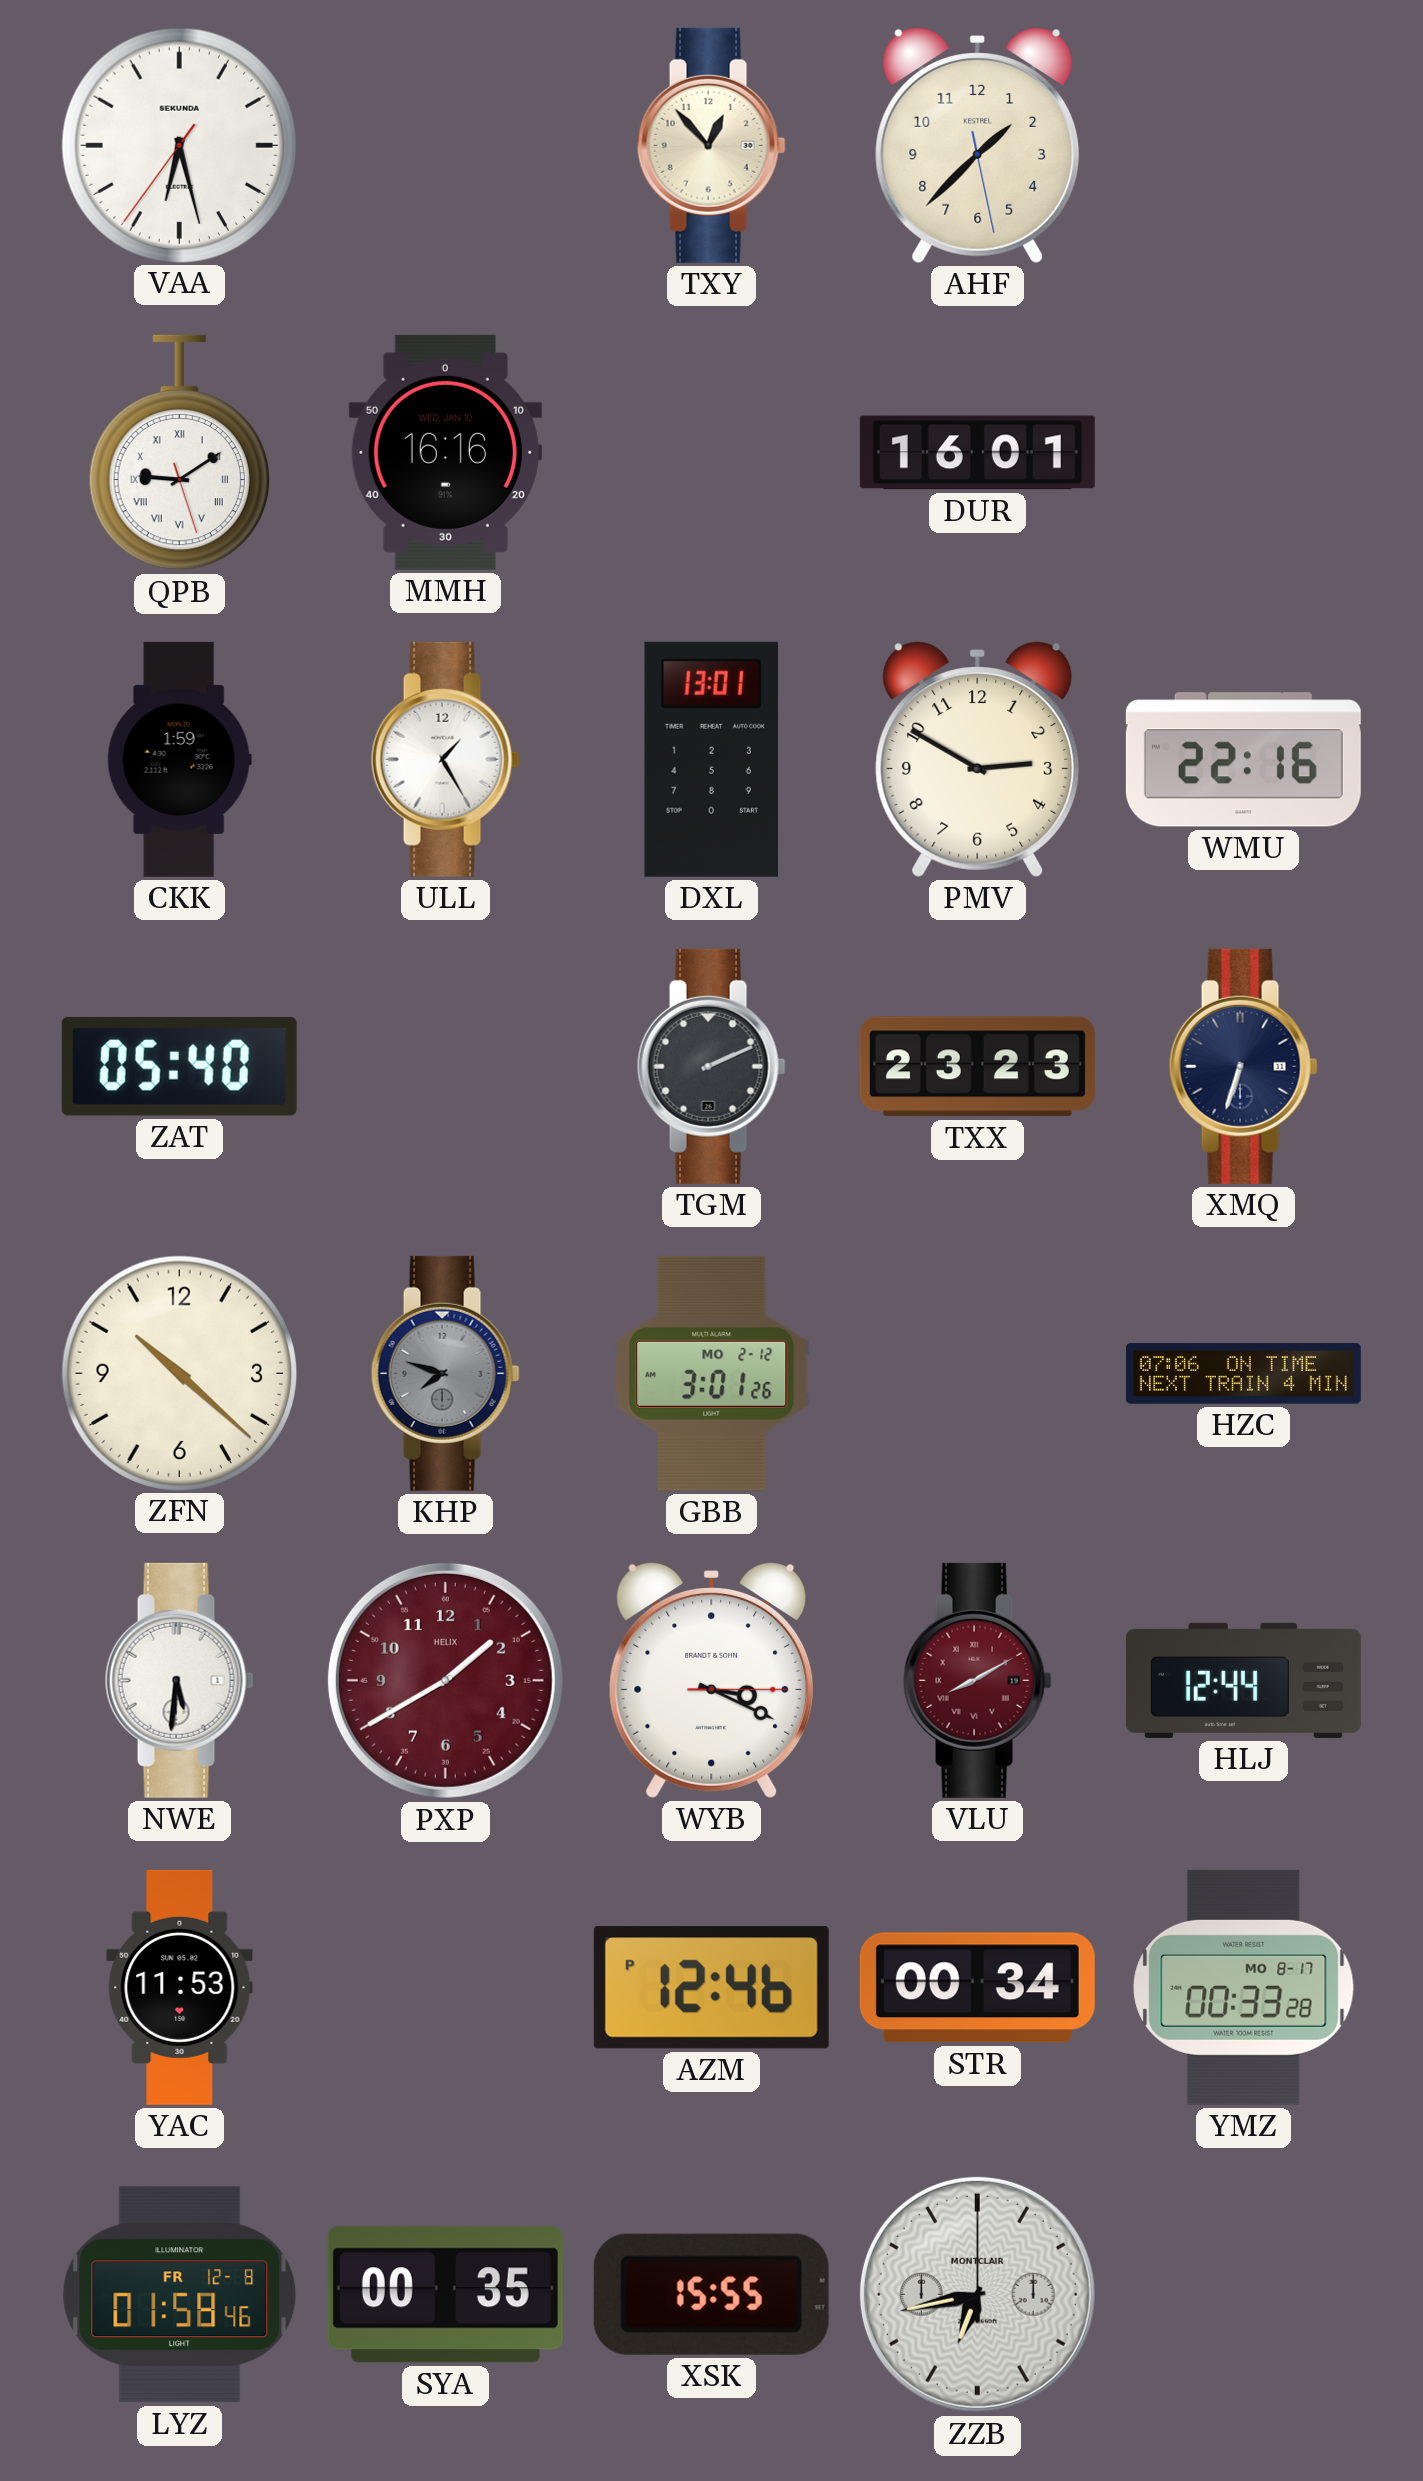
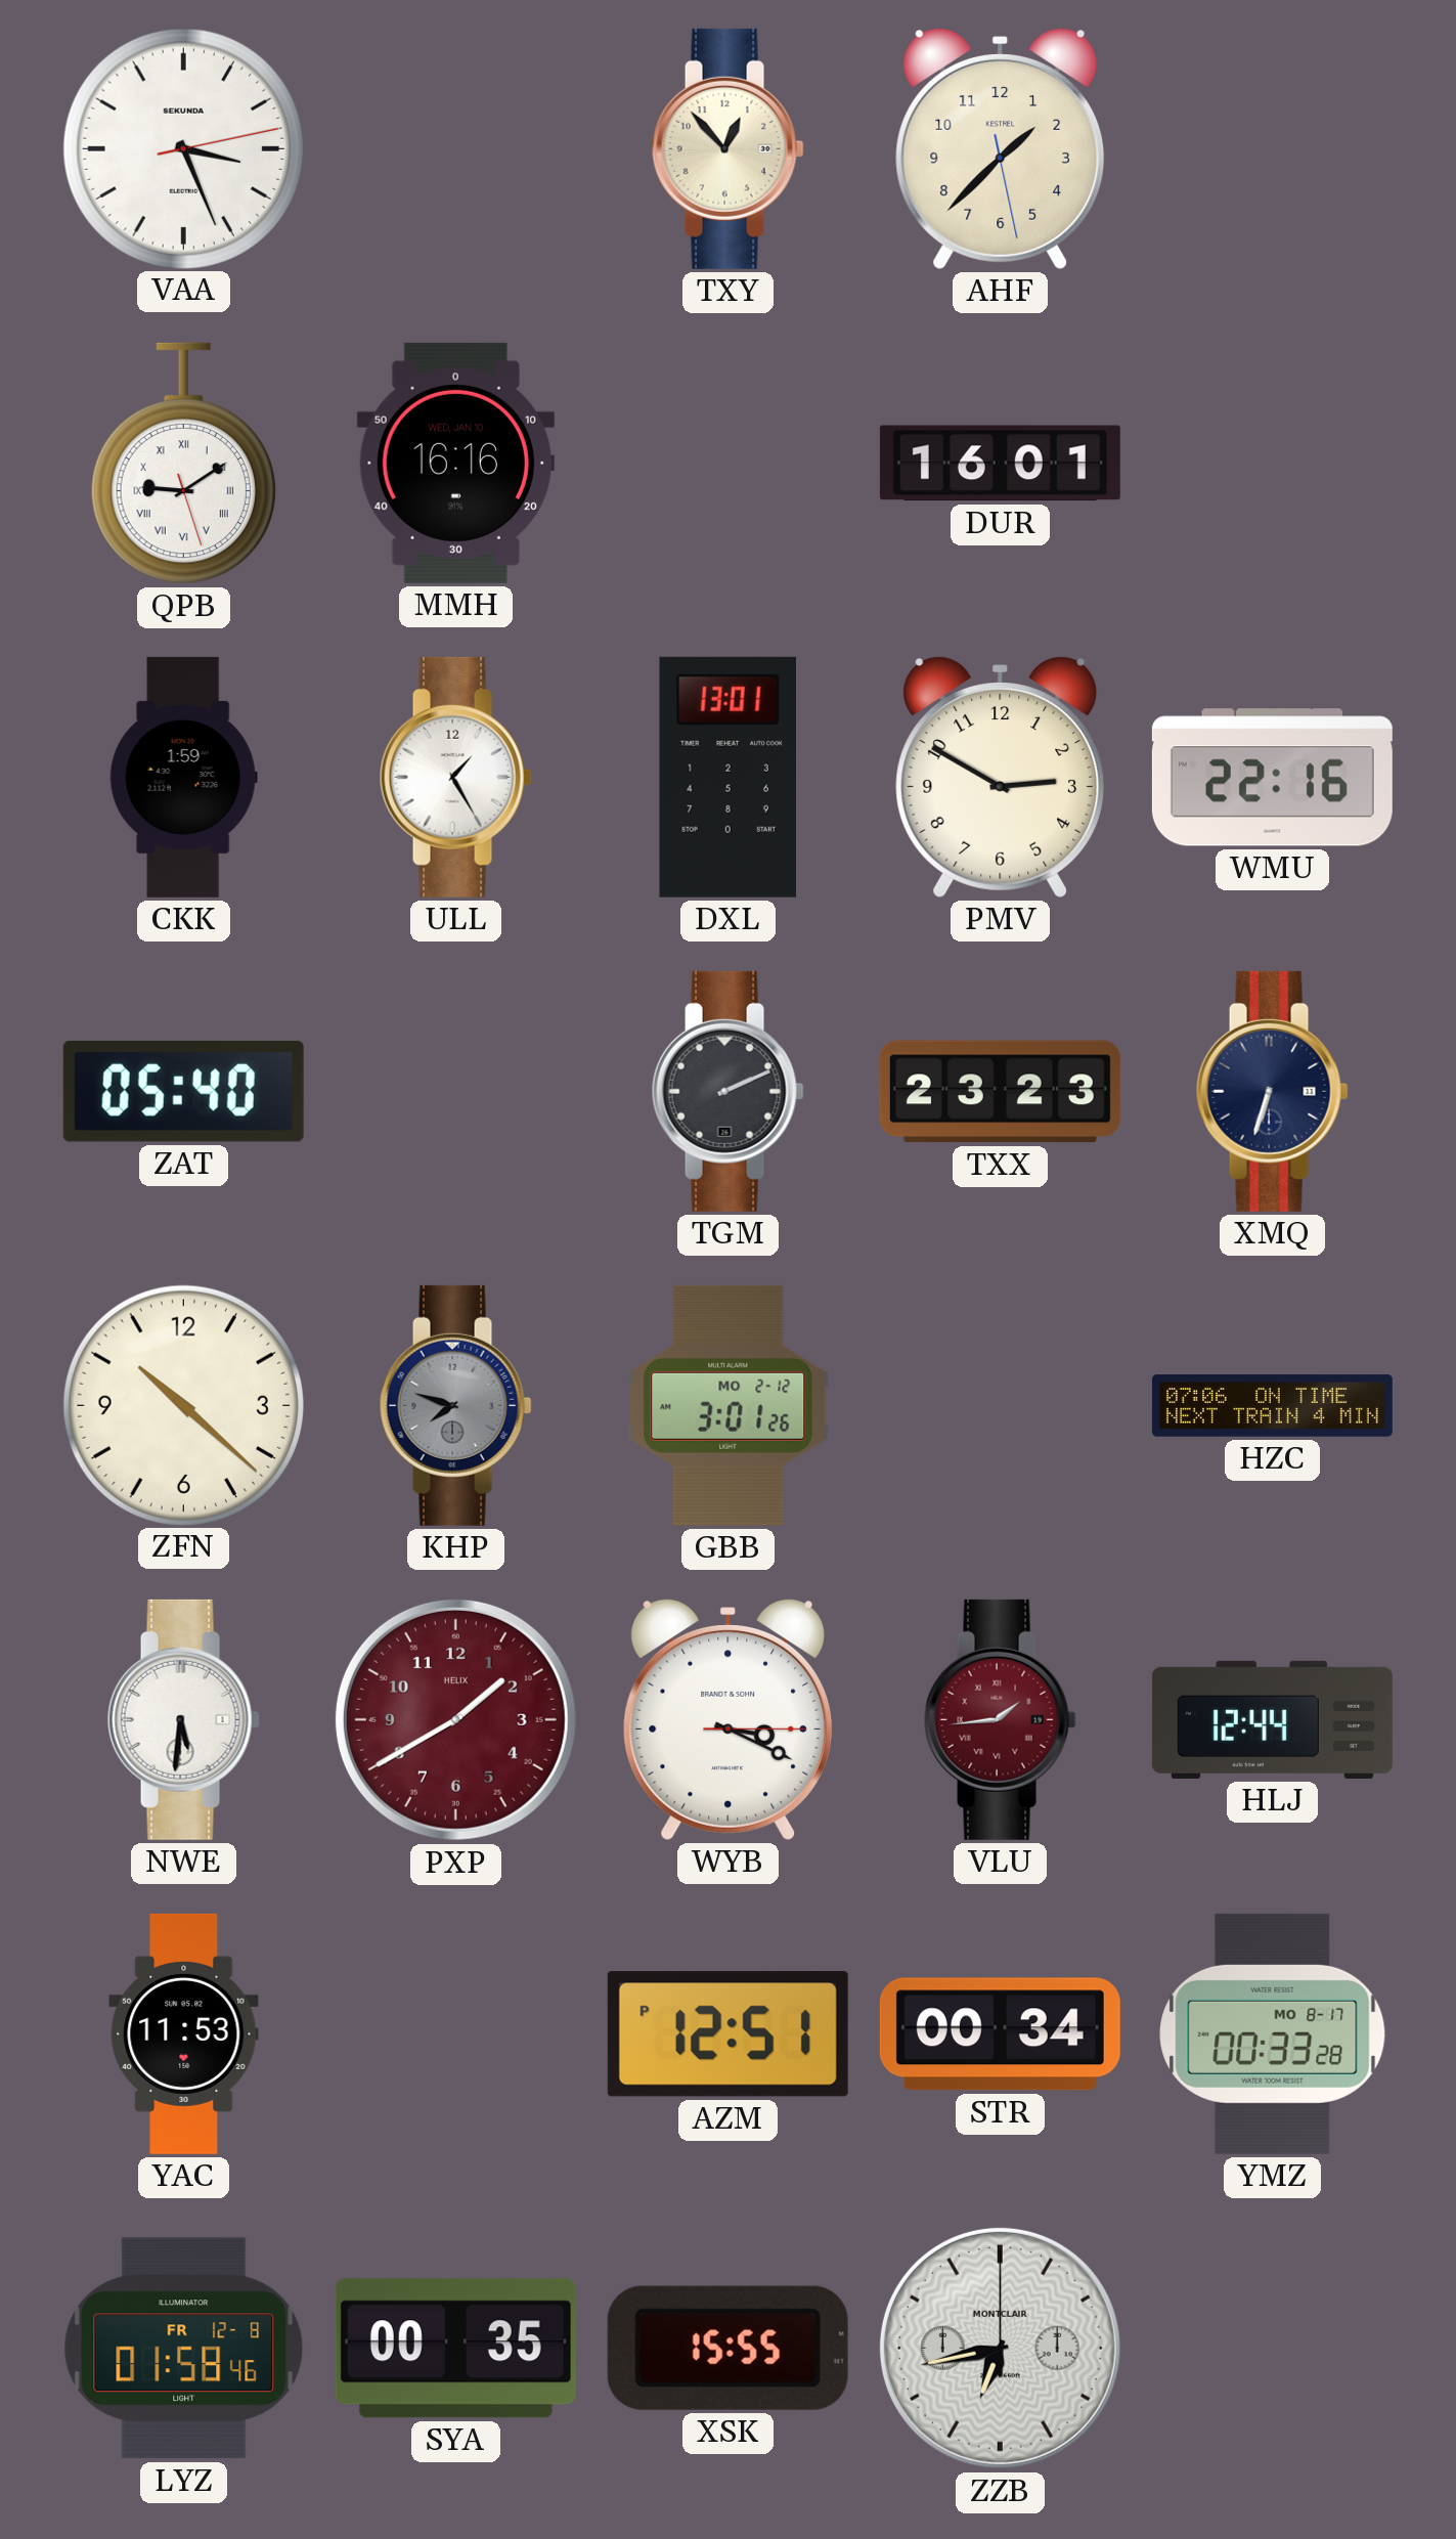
VAA: 6:27 -> 3:26 (183, 148)
VLU: 8:10 -> 1:44 (1000, 1719)
AZM: 12:46 -> 12:51 (727, 2034)
